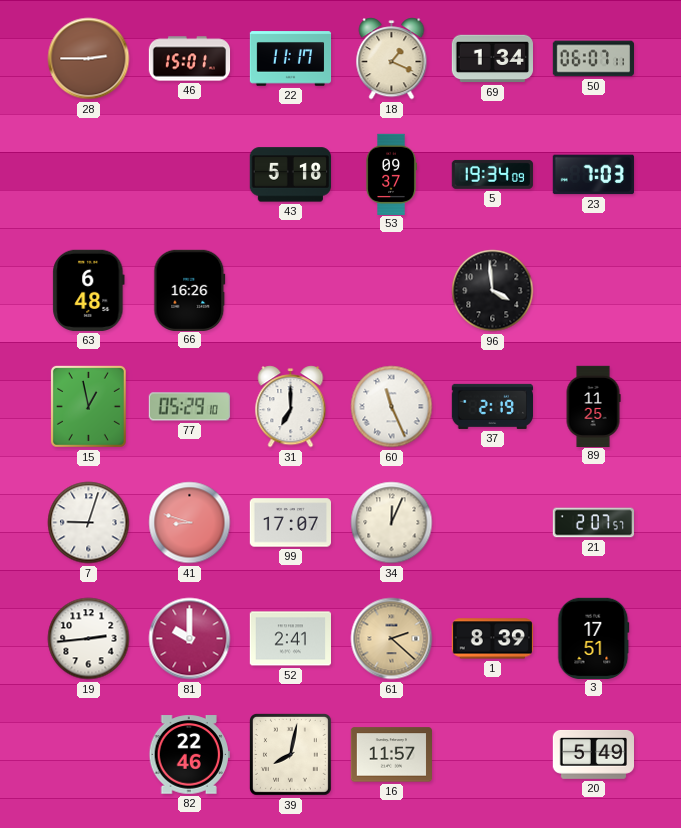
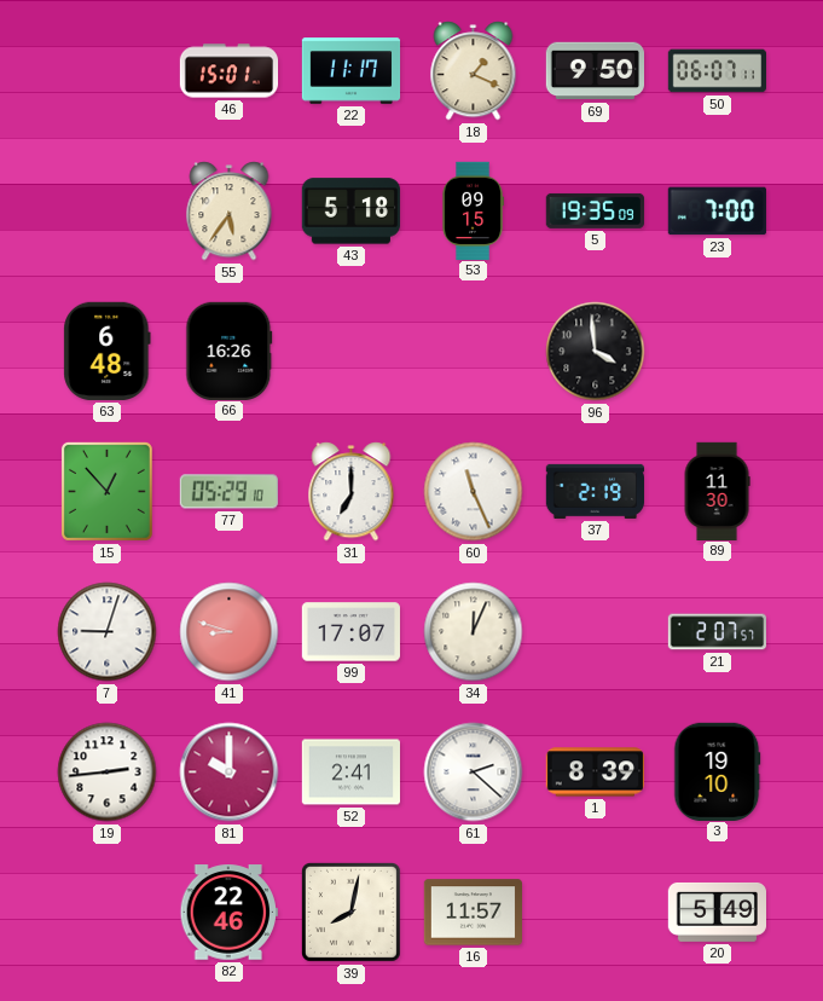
28: 2:45 -> none (89, 59)
69: 1:34 -> 9:50 (595, 71)
55: none -> 5:36 (230, 212)
53: 09:37 -> 09:15 (473, 210)
5: 19:34 -> 19:35 (595, 210)
23: 7:03 -> 7:00 (717, 212)
15: 12:58 -> 12:53 (106, 491)
89: 11:25 -> 11:30 (717, 491)
61 dial: champagne -> white (474, 773)
3: 17:51 -> 19:10 (717, 771)
